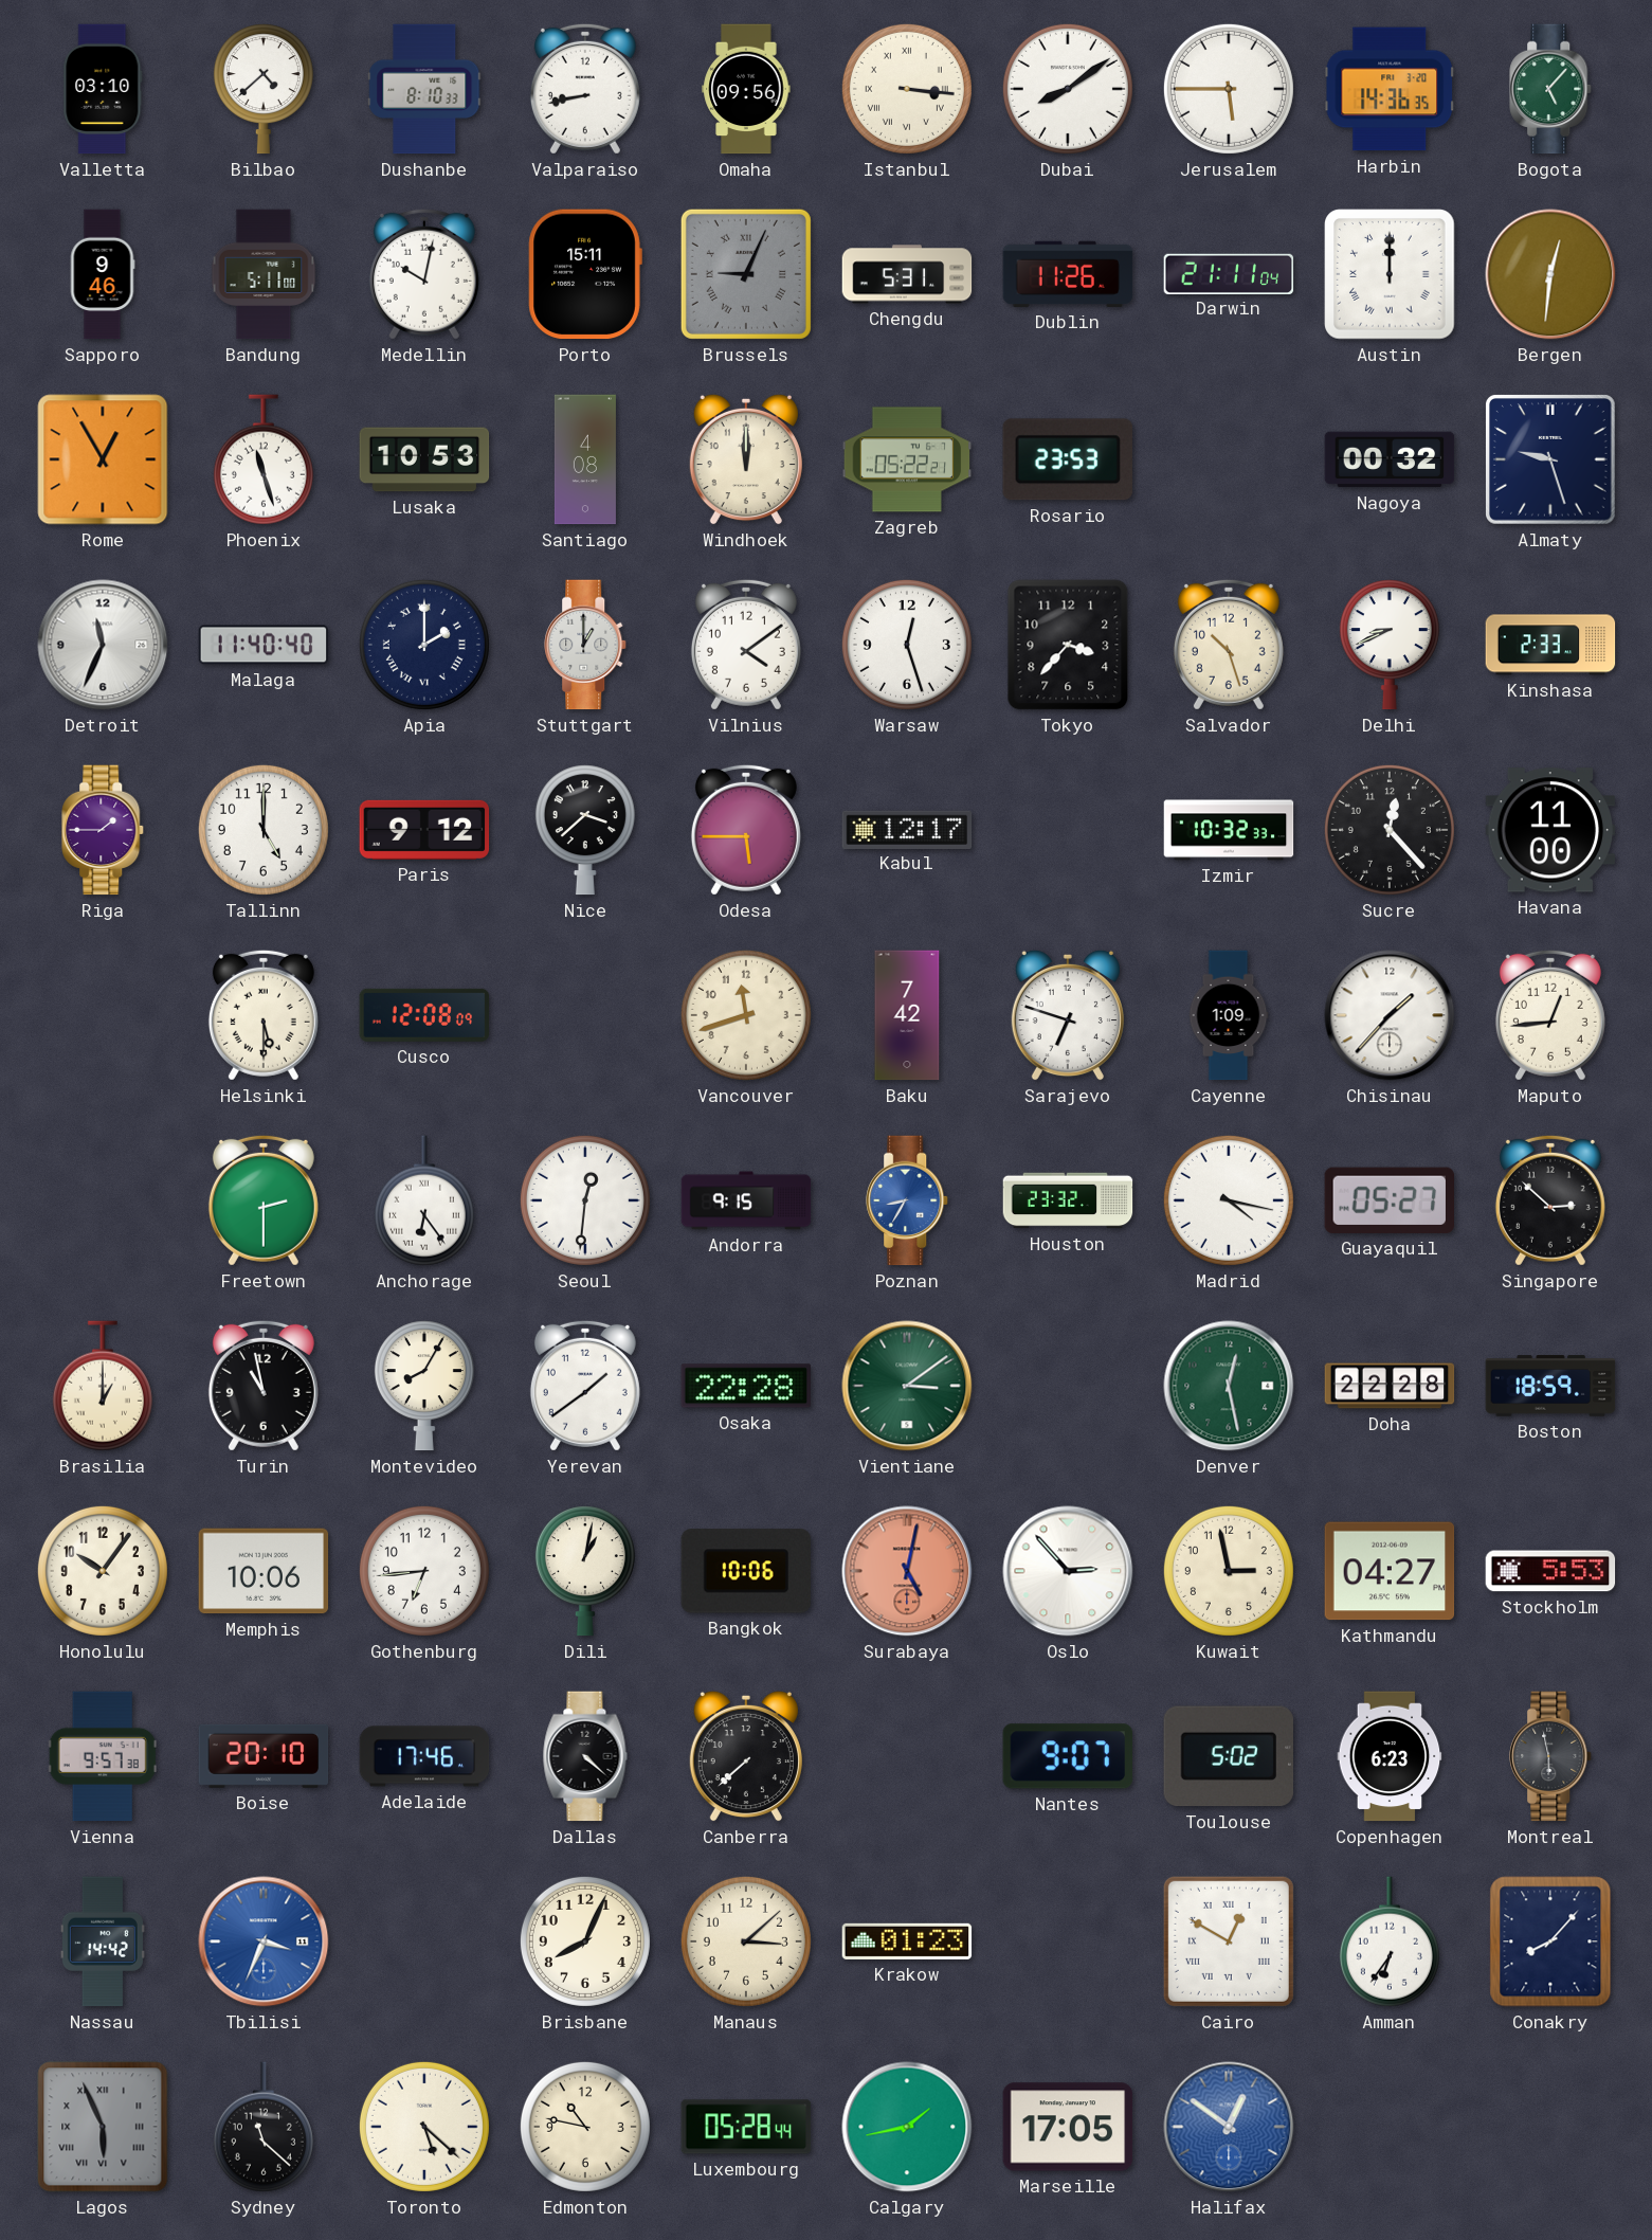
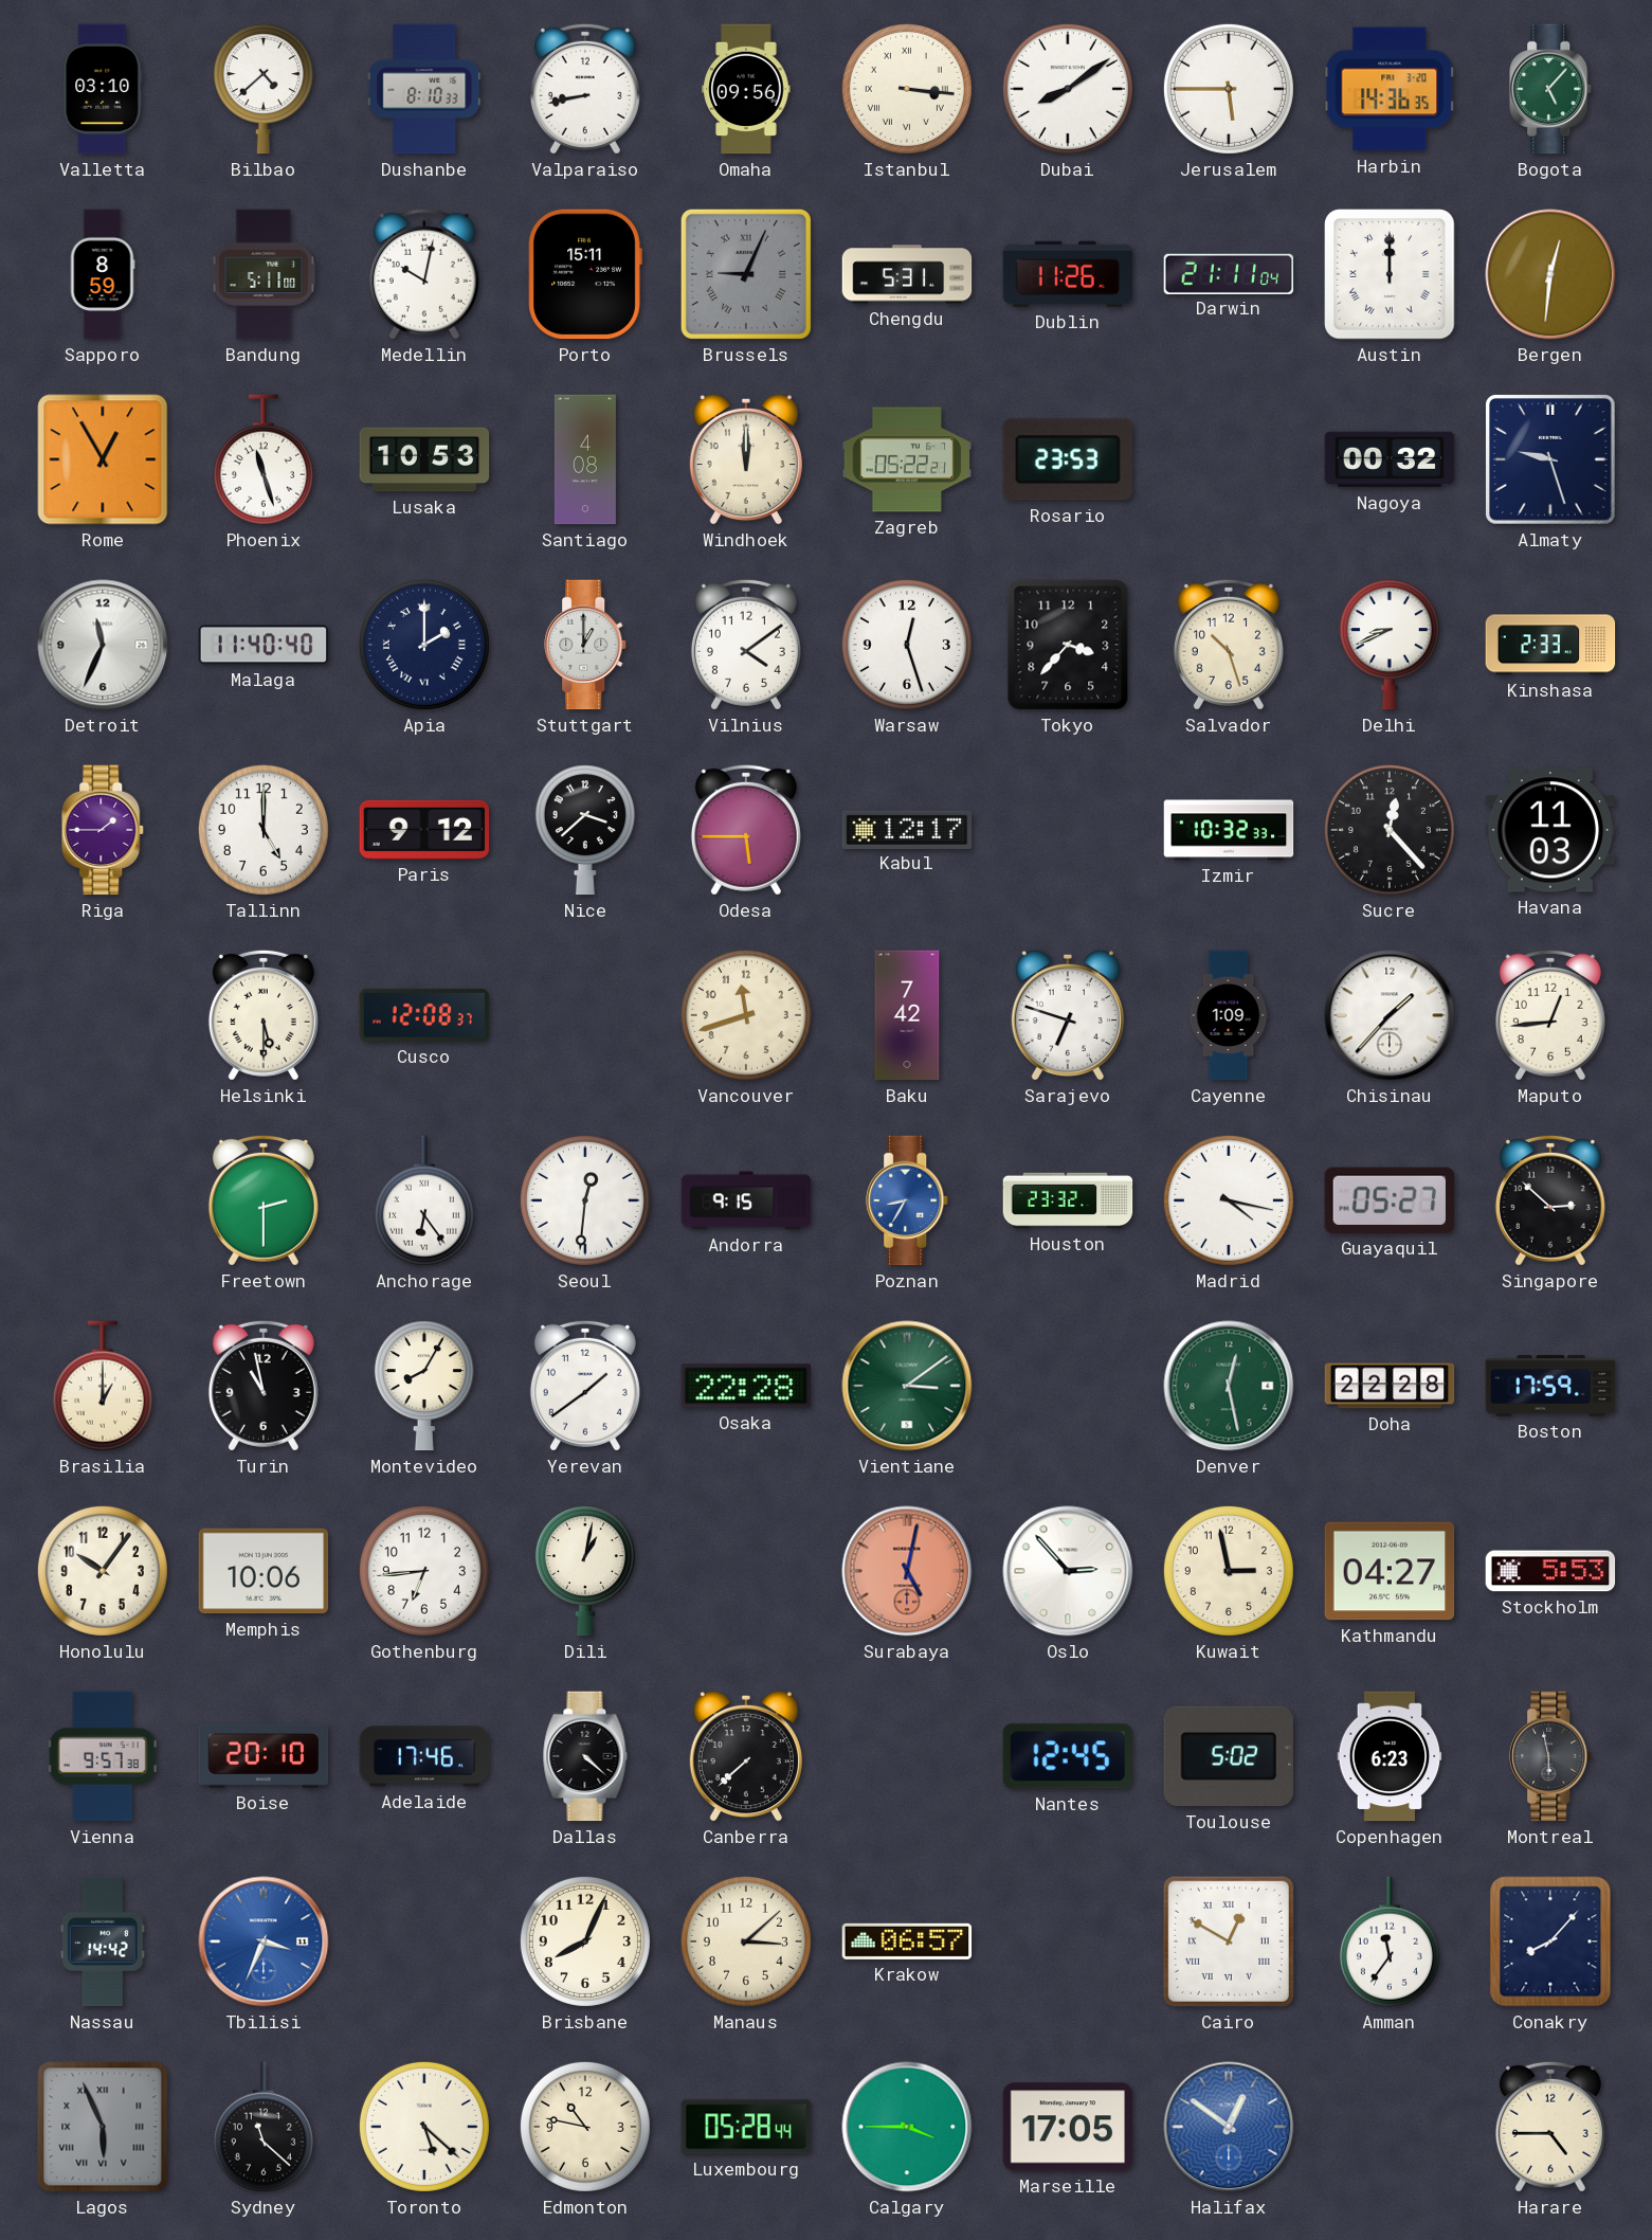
Sapporo: 9:46 -> 8:59 (103, 274)
Havana: 11:00 -> 11:03 (1550, 830)
Cusco: 12:08:09 -> 12:08:37 (424, 1015)
Boston: 18:59 -> 17:59 (1550, 1386)
Bangkok: 10:06 -> none (745, 1571)
Nantes: 9:07 -> 12:45 (1068, 1756)
Krakow: 01:23 -> 06:57 (907, 1941)
Amman: 6:36 -> 11:36 (1390, 1941)
Calgary: 1:43 -> 3:45 (907, 2127)
Harare: none -> 4:45 (1550, 2127)
